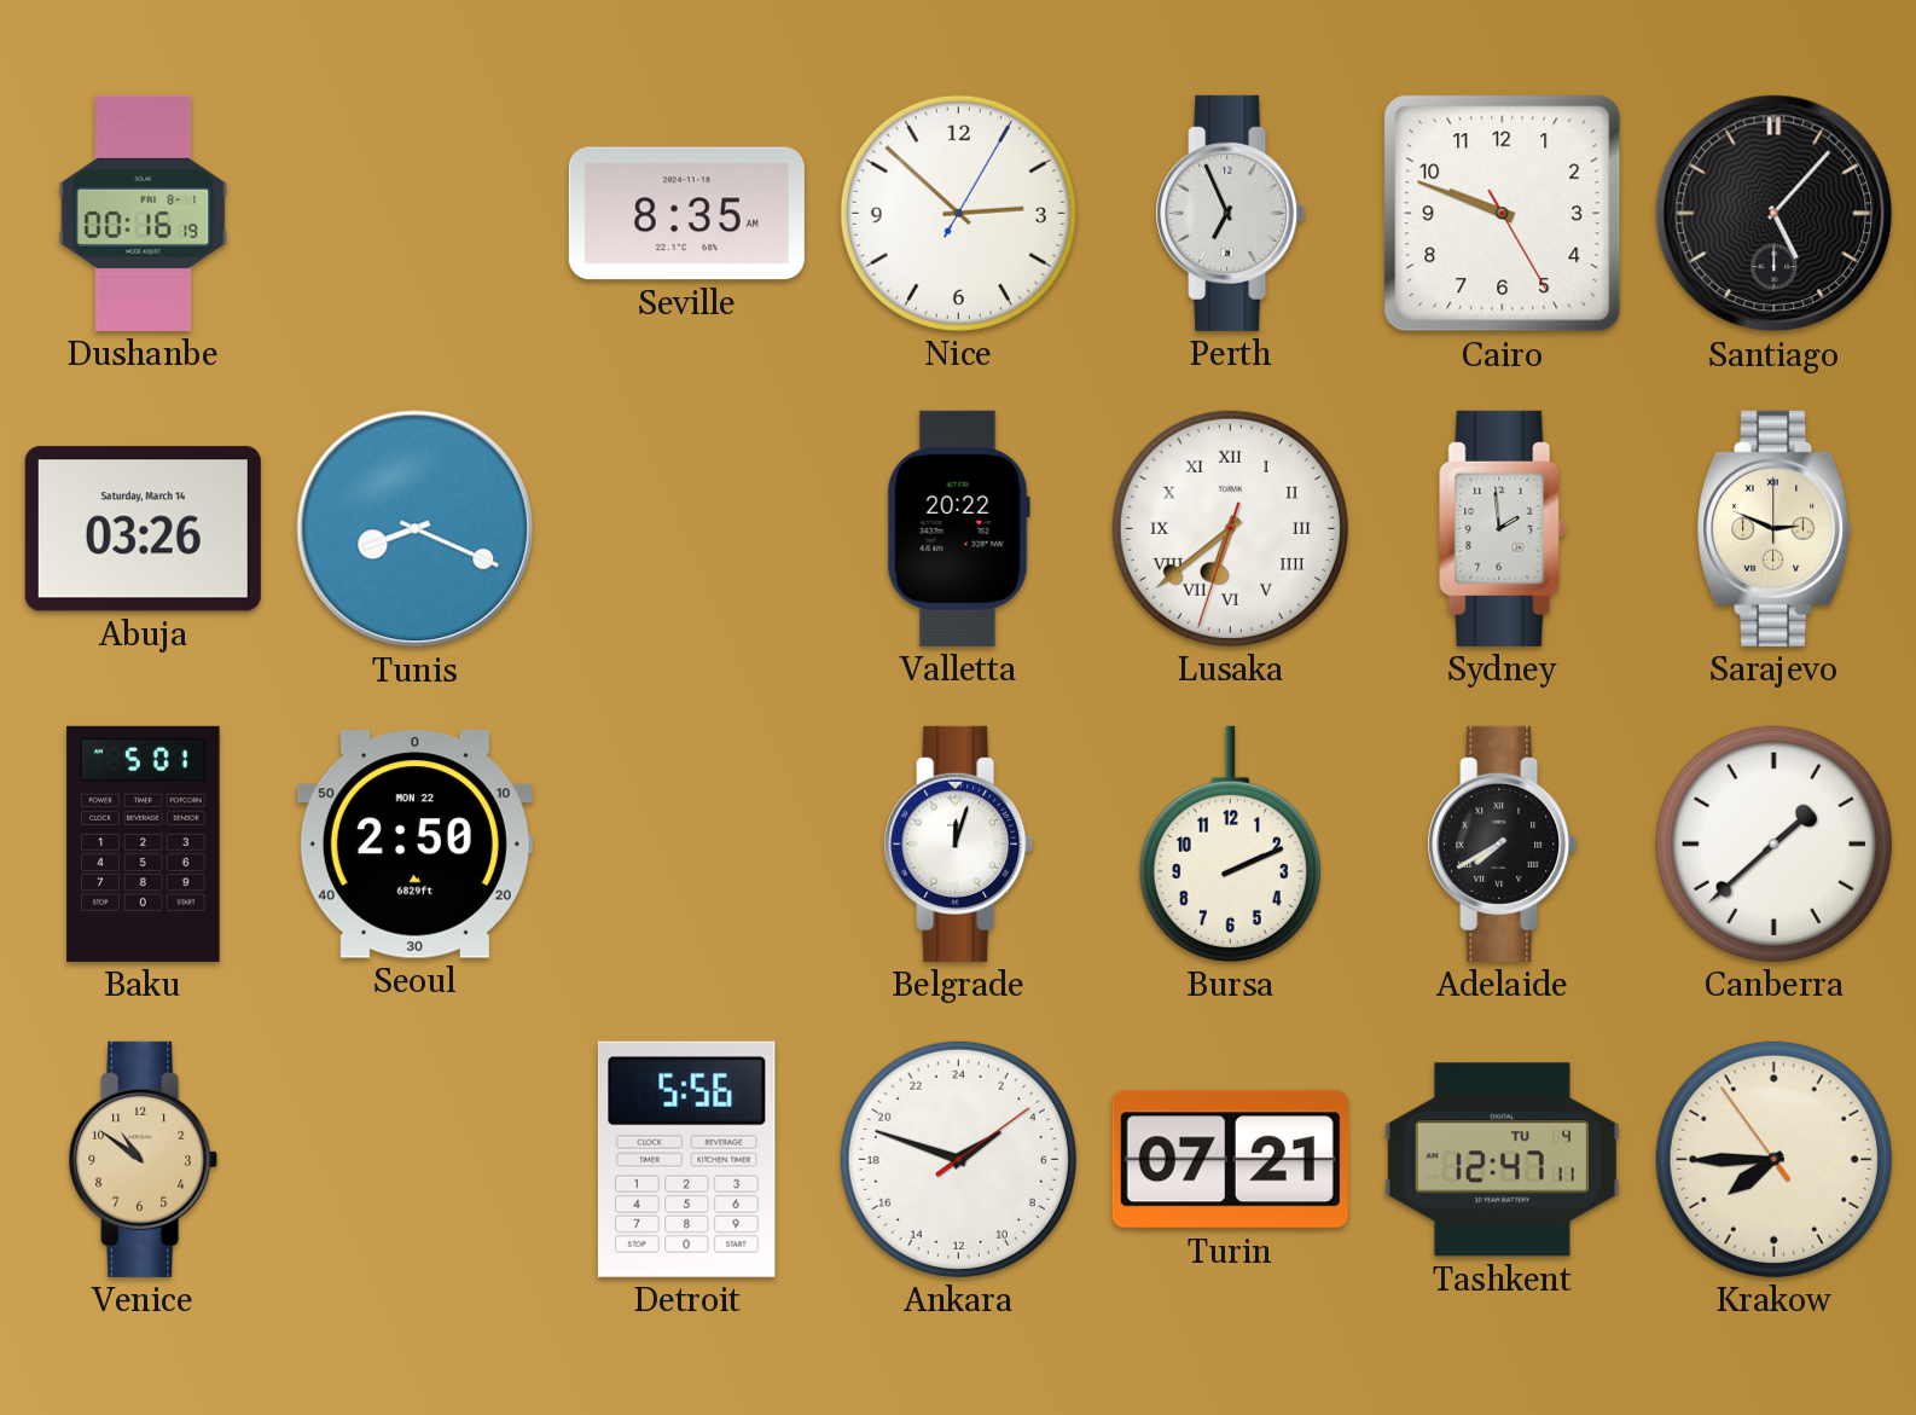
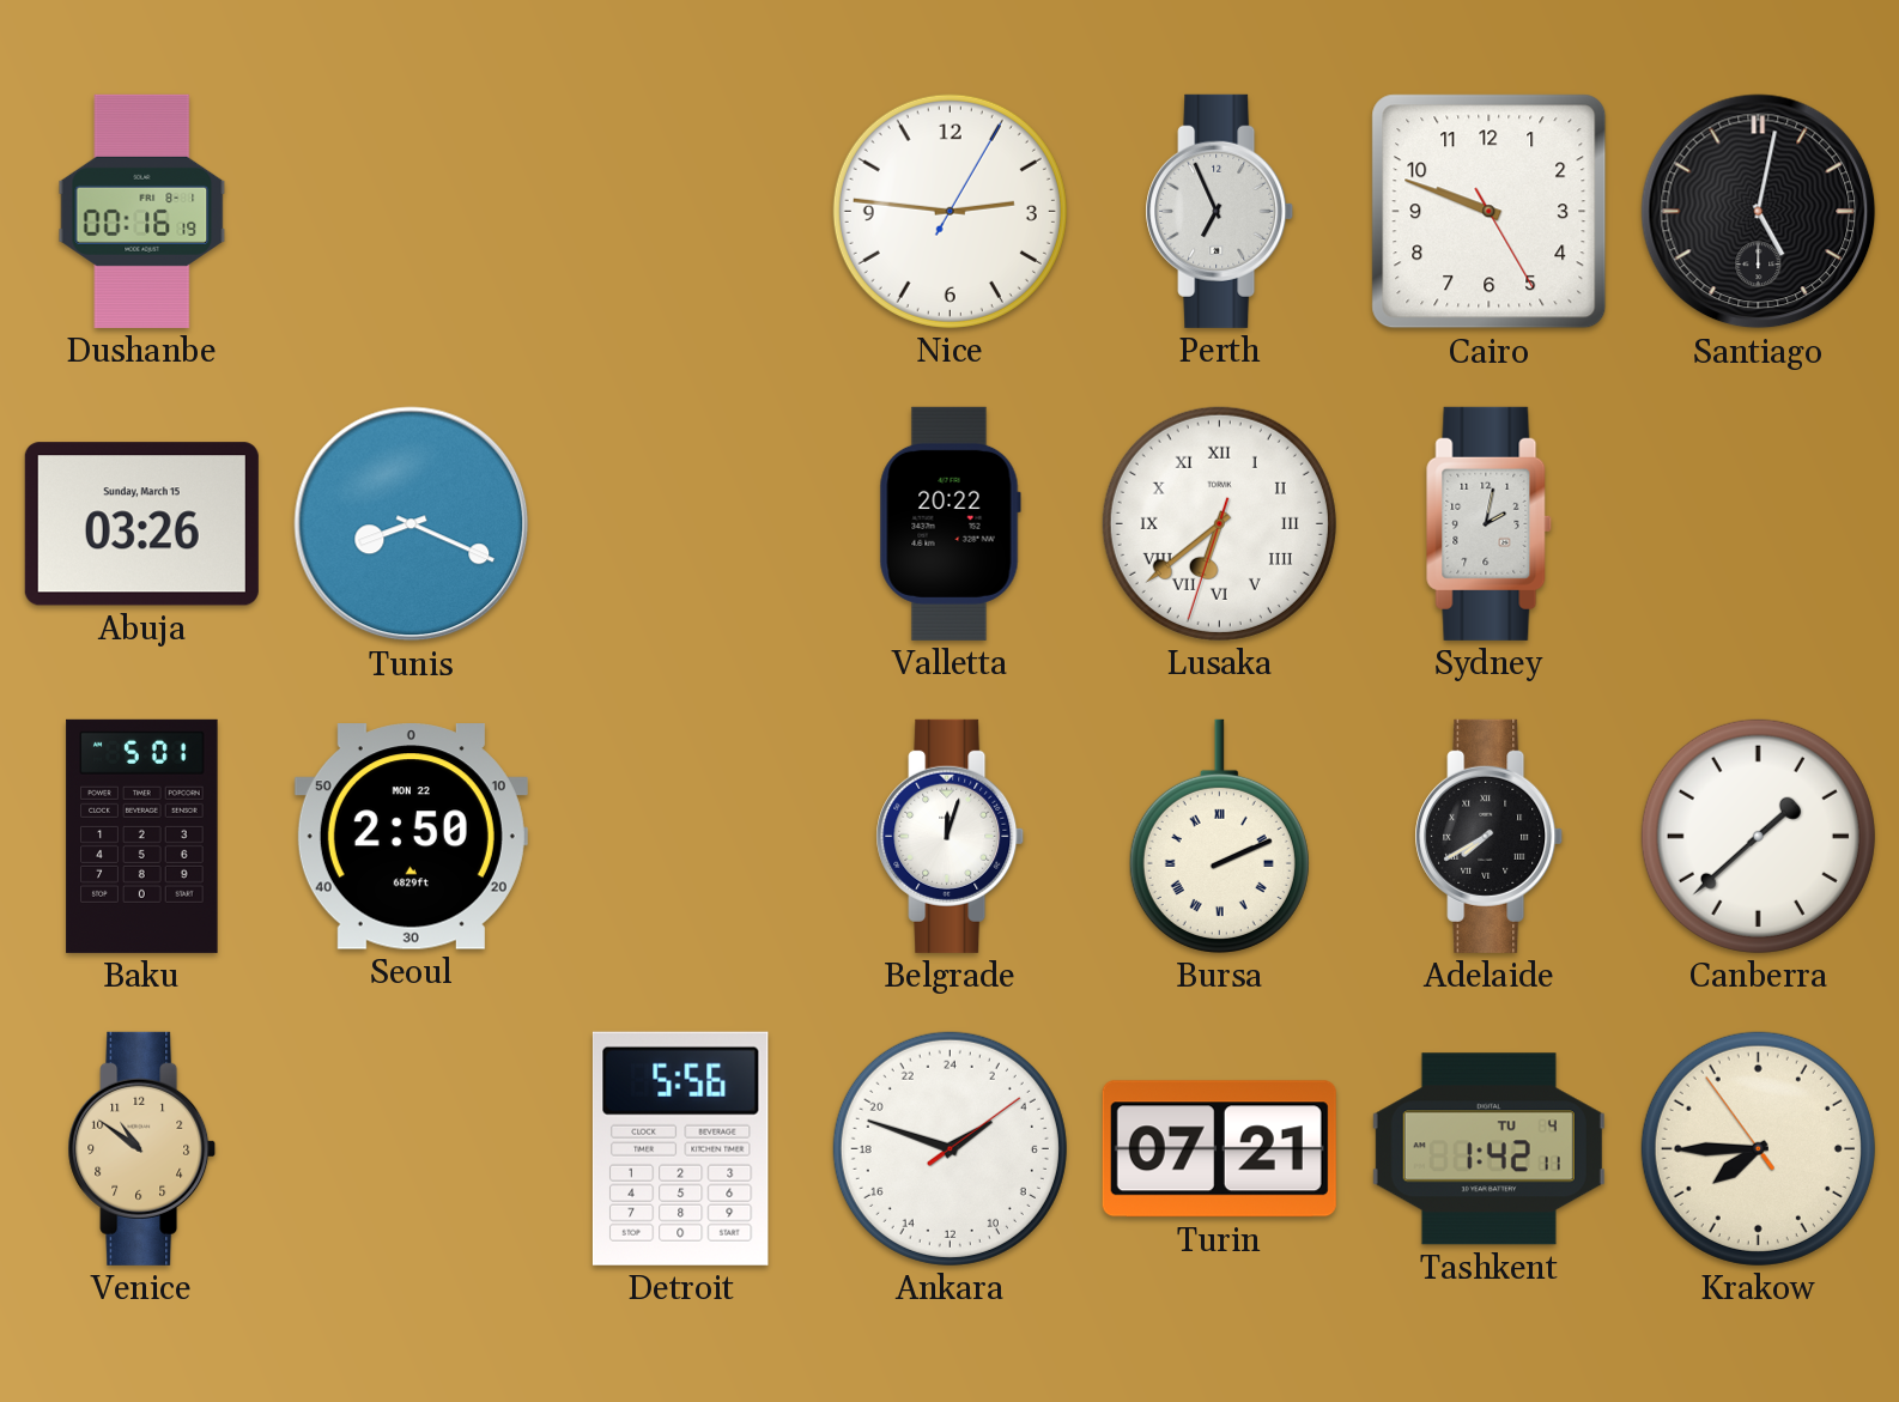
Seville: 8:35 -> none (686, 214)
Nice: 2:52 -> 2:46 (949, 211)
Santiago: 5:07 -> 5:02 (1759, 212)
Abuja date: Saturday, March 14 -> Sunday, March 15 (141, 524)
Sydney: 1:59 -> 2:02 (1488, 523)
Sarajevo: 2:49 -> none (1775, 528)
Bursa numerals: Arabic -> Roman (1219, 836)
Tashkent: 12:47 -> 1:42 (1488, 1149)
